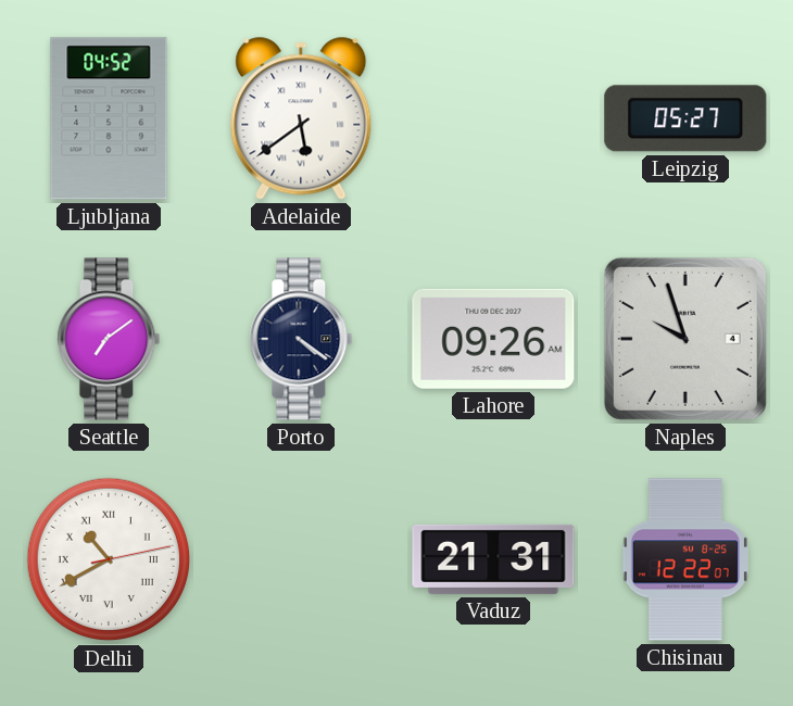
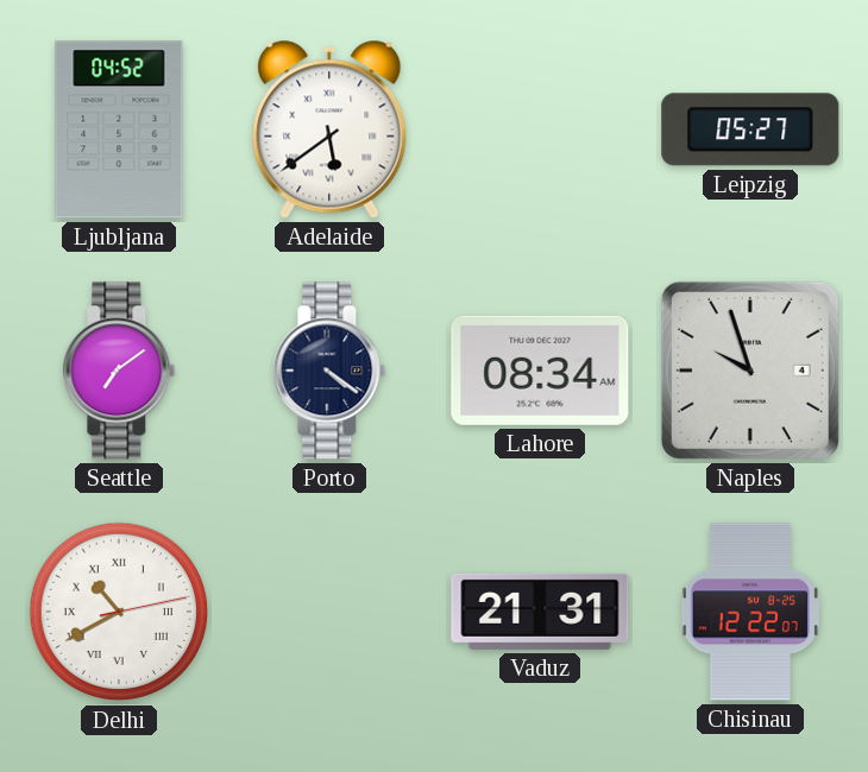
Lahore: 09:26 -> 08:34 (540, 371)
